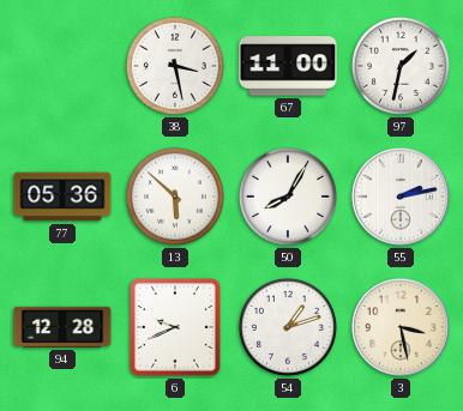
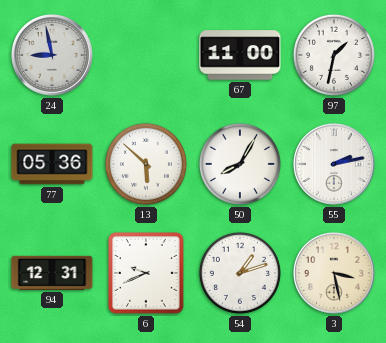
24: none -> 8:58 (52, 55)
38: 3:28 -> none (175, 66)
94: 12:28 -> 12:31 (52, 273)
